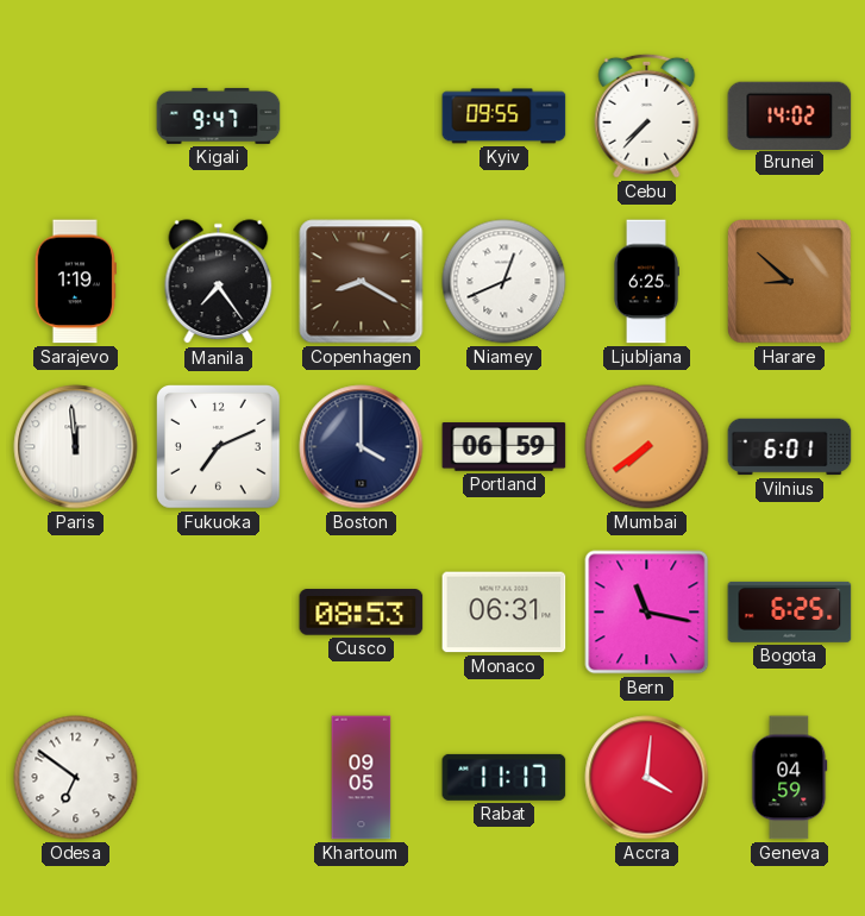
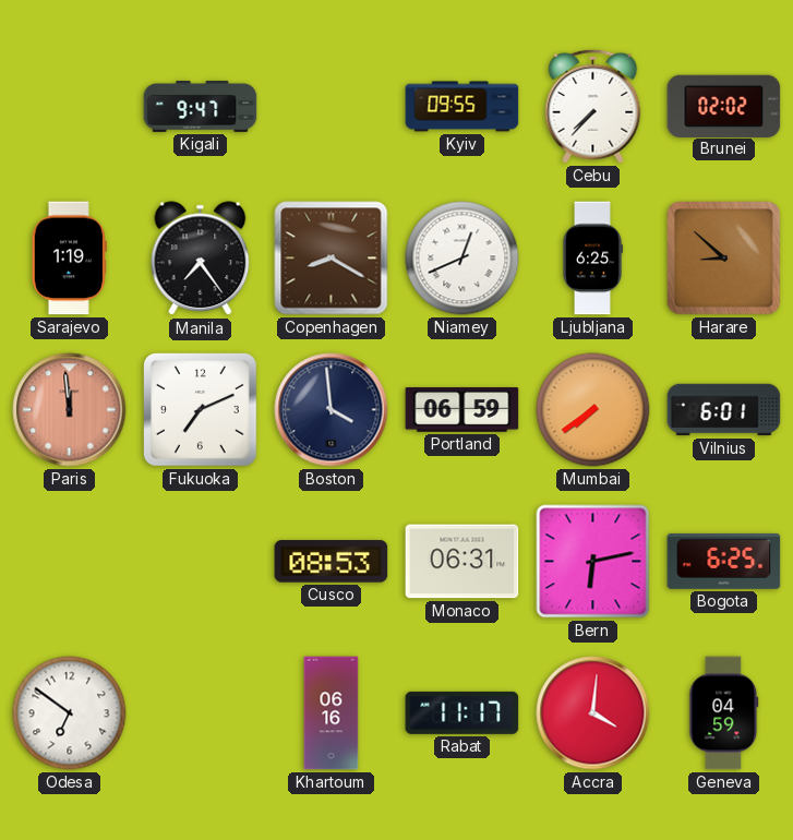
Brunei: 14:02 -> 02:02 (724, 106)
Paris dial: white -> salmon (70, 410)
Boston: 4:00 -> 3:59 (332, 410)
Bern: 11:17 -> 6:13 (593, 562)
Khartoum: 09:05 -> 06:16 (332, 713)
